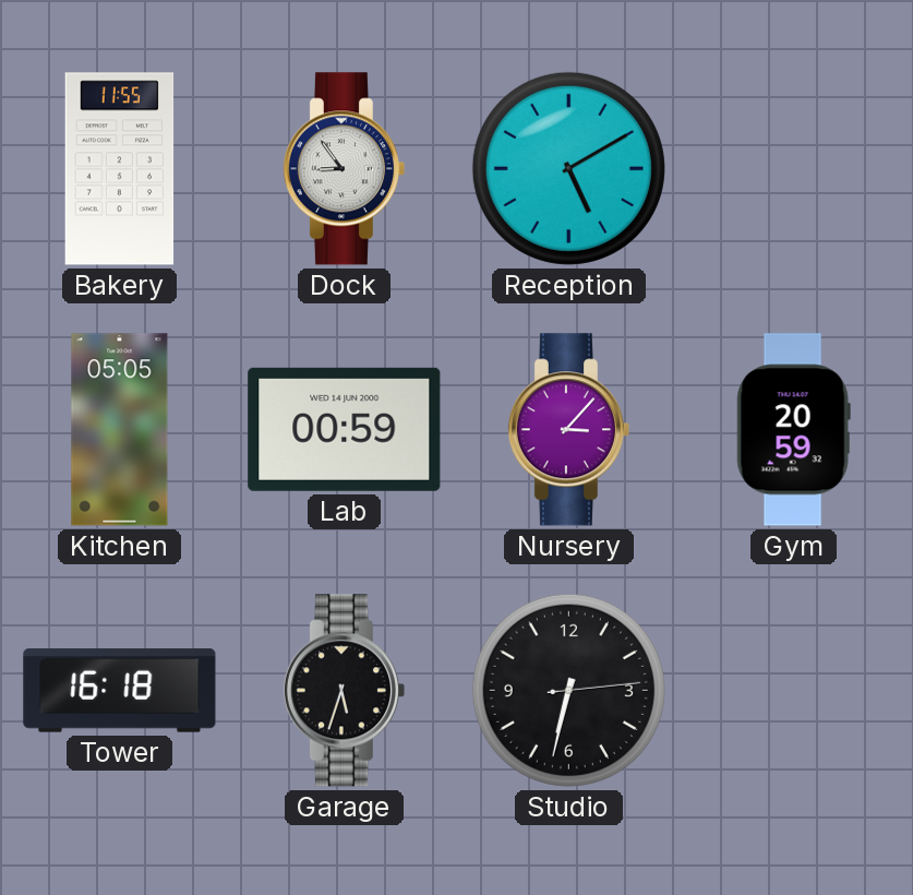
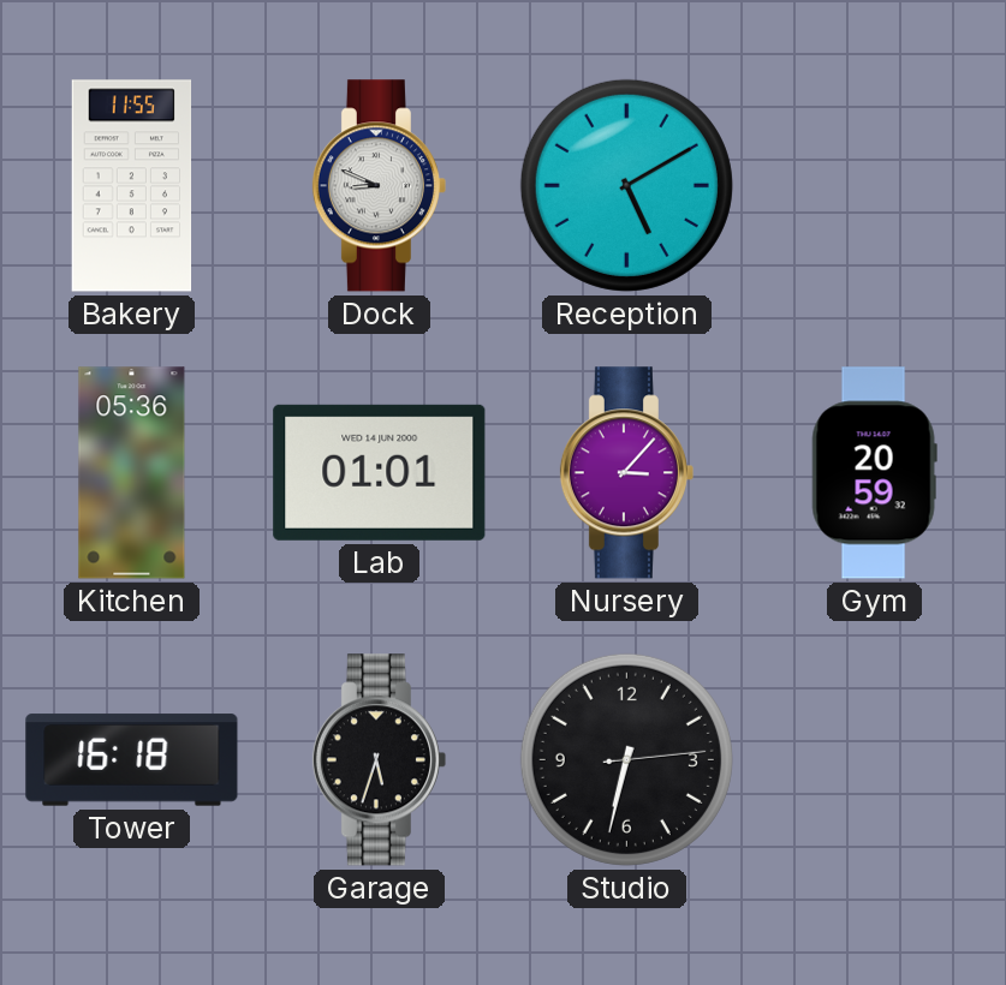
Dock: 8:54 -> 8:49 (379, 186)
Kitchen: 05:05 -> 05:36 (132, 473)
Lab: 00:59 -> 01:01 (380, 472)
